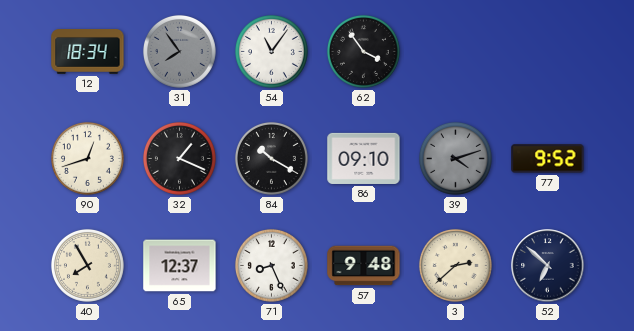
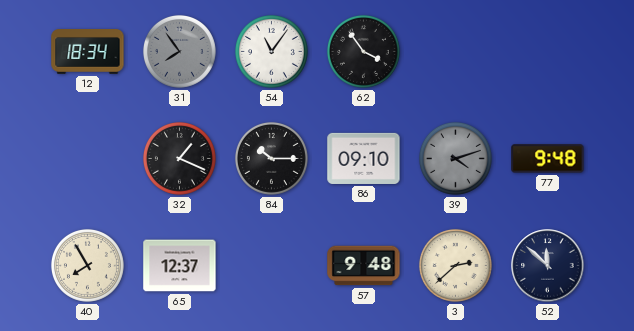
90: 12:42 -> none (87, 158)
84: 10:20 -> 10:15 (271, 158)
77: 9:52 -> 9:48 (548, 159)
71: 8:26 -> none (271, 265)
52: 6:52 -> 11:52 (548, 266)
